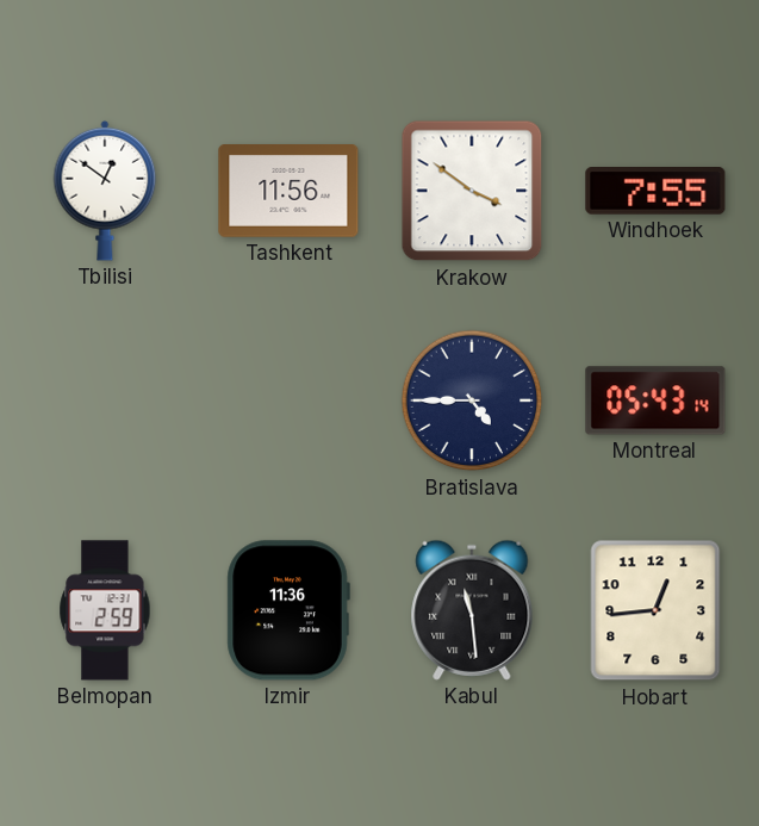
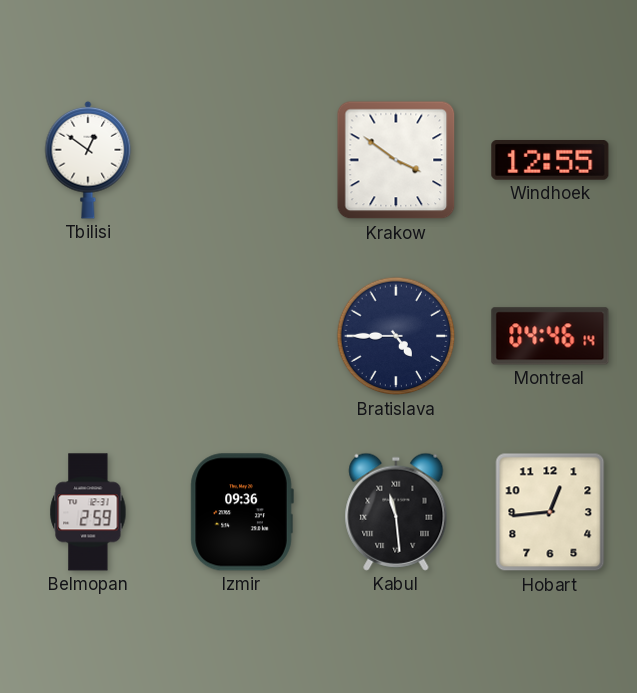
Tashkent: 11:56 -> none (288, 192)
Windhoek: 7:55 -> 12:55 (550, 161)
Montreal: 05:43 -> 04:46 (550, 336)
Izmir: 11:36 -> 09:36 (242, 512)
